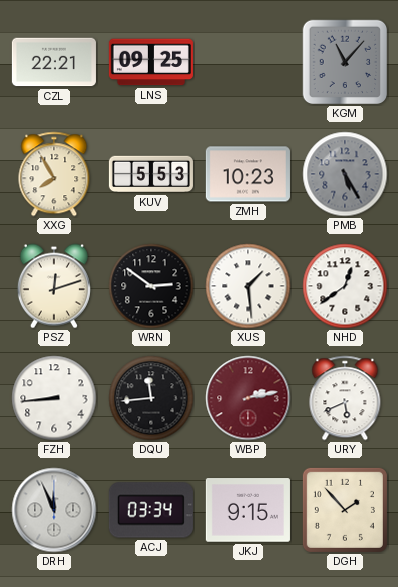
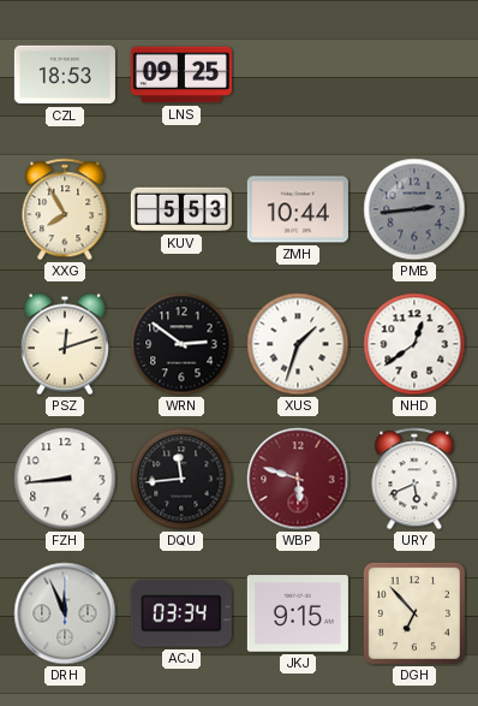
CZL: 22:21 -> 18:53 (65, 75)
KGM: 11:07 -> none (345, 62)
ZMH: 10:23 -> 10:44 (298, 209)
PMB: 5:25 -> 2:44 (414, 209)
XUS: 1:29 -> 1:33 (298, 344)
WBP: 2:13 -> 5:48 (298, 479)
DGH: 1:53 -> 6:53 (414, 613)
